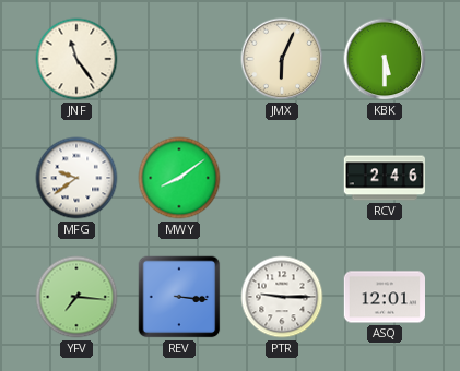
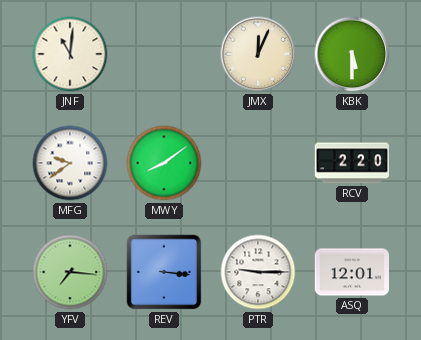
JNF: 11:24 -> 11:01 (70, 54)
JMX: 6:04 -> 12:04 (258, 54)
RCV: 2:46 -> 2:20 (351, 163)
